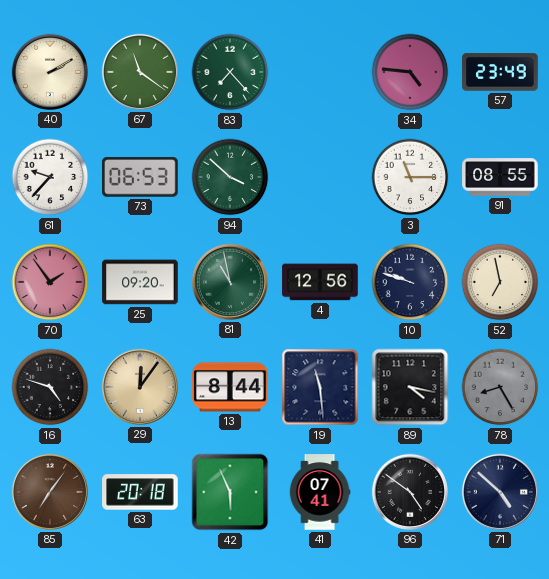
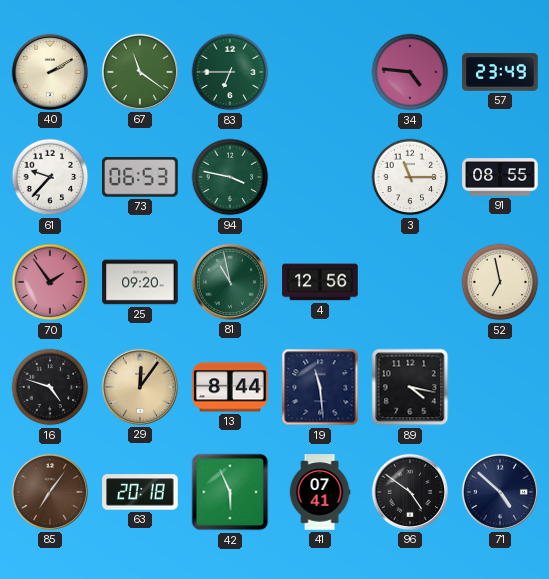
83: 7:23 -> 6:45 (230, 72)
94: 3:52 -> 3:47 (230, 177)
10: 9:48 -> none (410, 282)
78: 8:25 -> none (500, 387)
